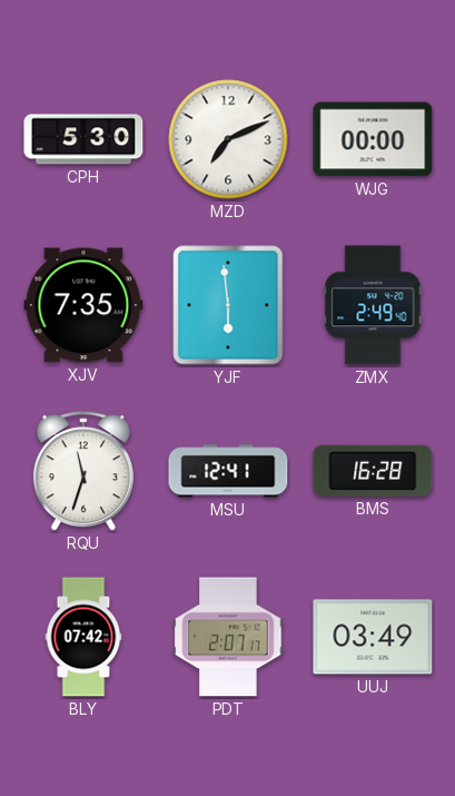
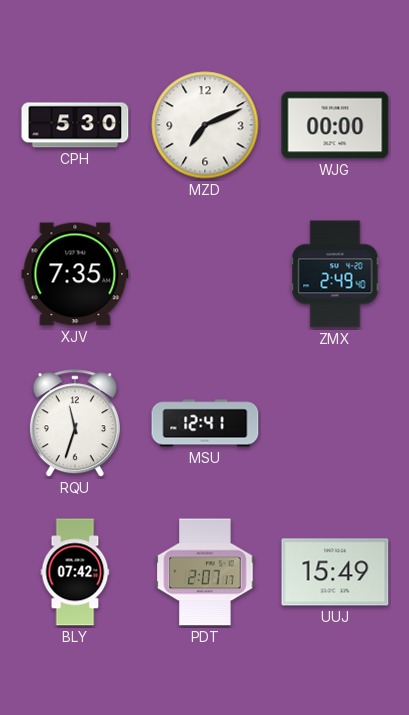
YJF: 5:59 -> none (228, 305)
BMS: 16:28 -> none (373, 471)
UUJ: 03:49 -> 15:49 (335, 572)
